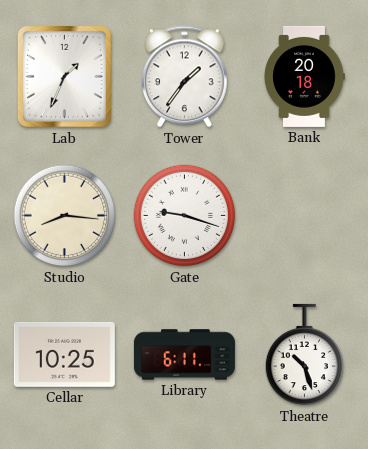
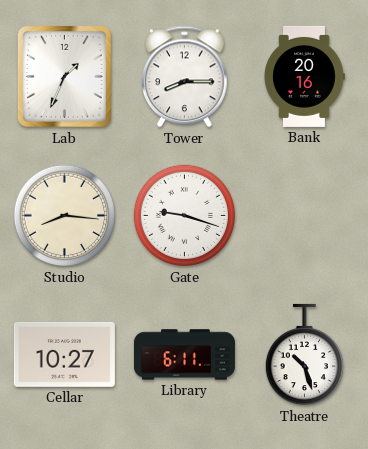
Tower: 1:36 -> 8:15 (185, 77)
Bank: 20:18 -> 20:16 (304, 76)
Cellar: 10:25 -> 10:27 (64, 354)
